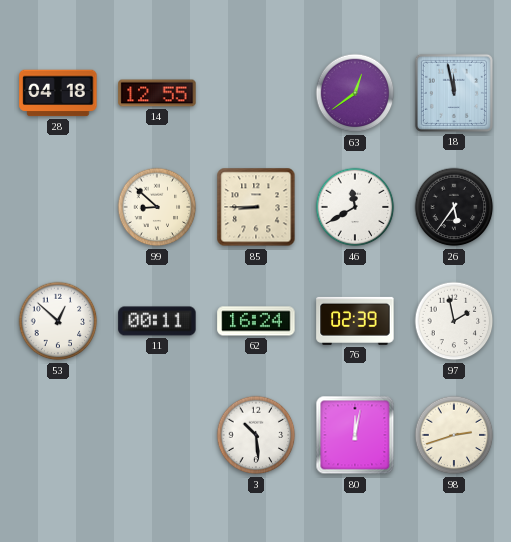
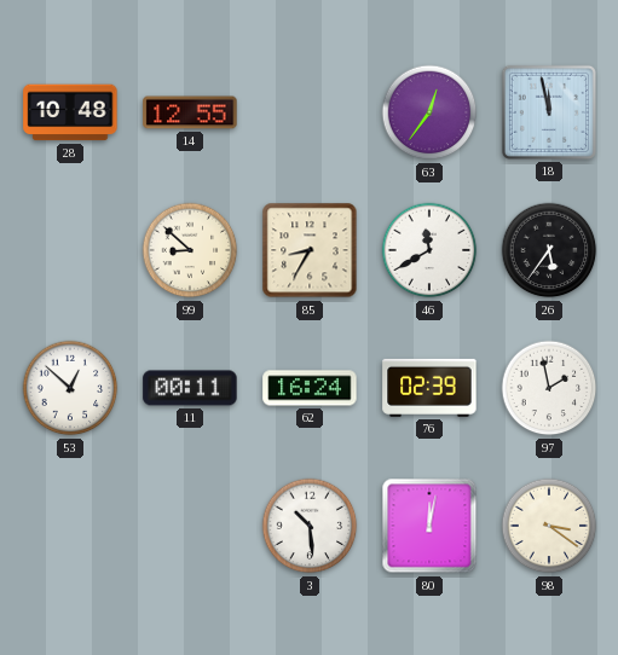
28: 04:18 -> 10:48 (70, 112)
63: 12:39 -> 12:36 (429, 112)
85: 8:45 -> 8:35 (310, 250)
98: 2:42 -> 3:21 (549, 526)
